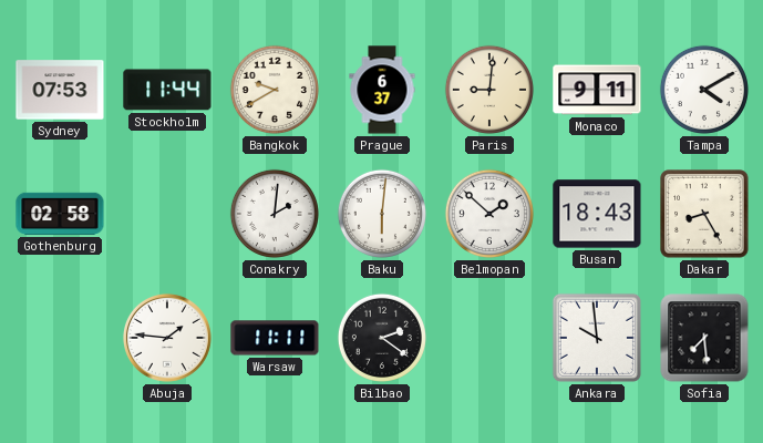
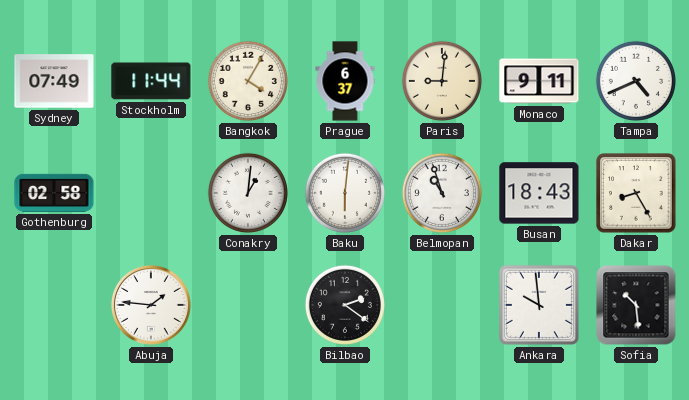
Sydney: 07:53 -> 07:49 (54, 81)
Bangkok: 9:40 -> 4:05 (248, 81)
Tampa: 4:10 -> 4:41 (636, 81)
Conakry: 2:01 -> 1:01 (248, 193)
Belmopan: 1:52 -> 10:57 (442, 193)
Warsaw: 11:11 -> none (275, 338)
Sofia: 7:29 -> 10:29 (636, 305)
